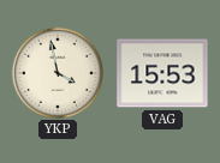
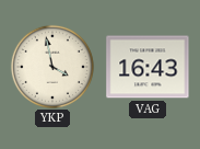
VAG: 15:53 -> 16:43 (148, 67)
